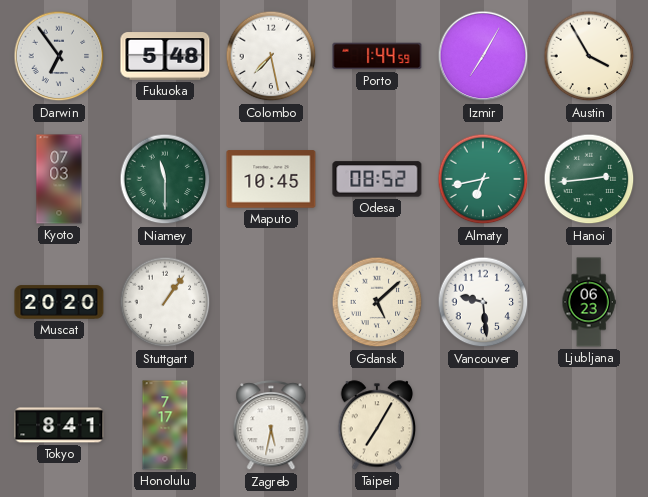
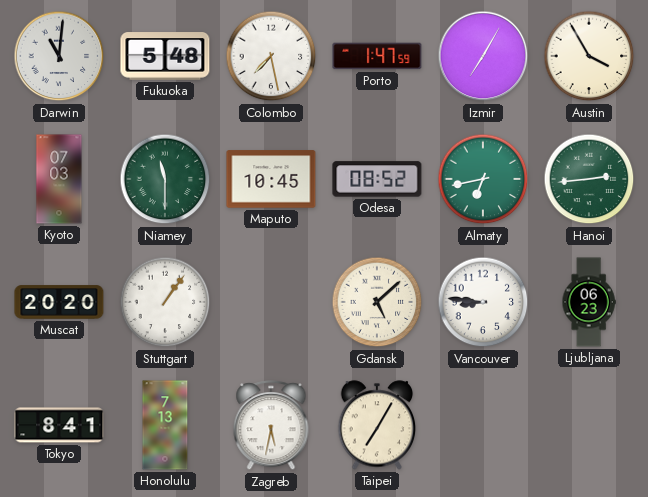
Darwin: 6:54 -> 11:01 (59, 56)
Porto: 1:44 -> 1:47 (377, 56)
Vancouver: 9:29 -> 8:46 (483, 302)
Honolulu: 7:17 -> 7:13 (165, 425)
